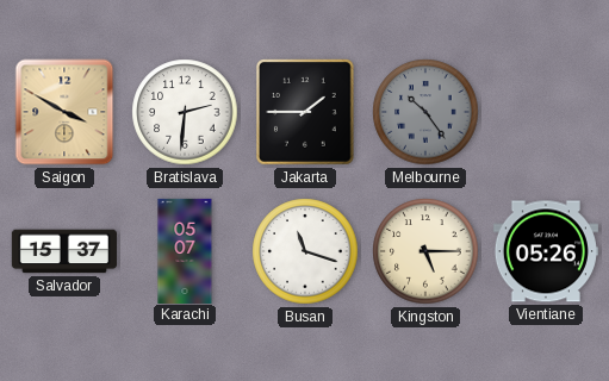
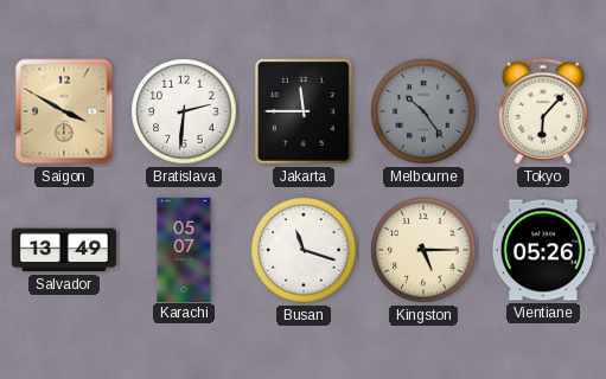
Jakarta: 1:45 -> 11:45 (305, 111)
Tokyo: none -> 6:07 (543, 111)
Salvador: 15:37 -> 13:49 (64, 250)
